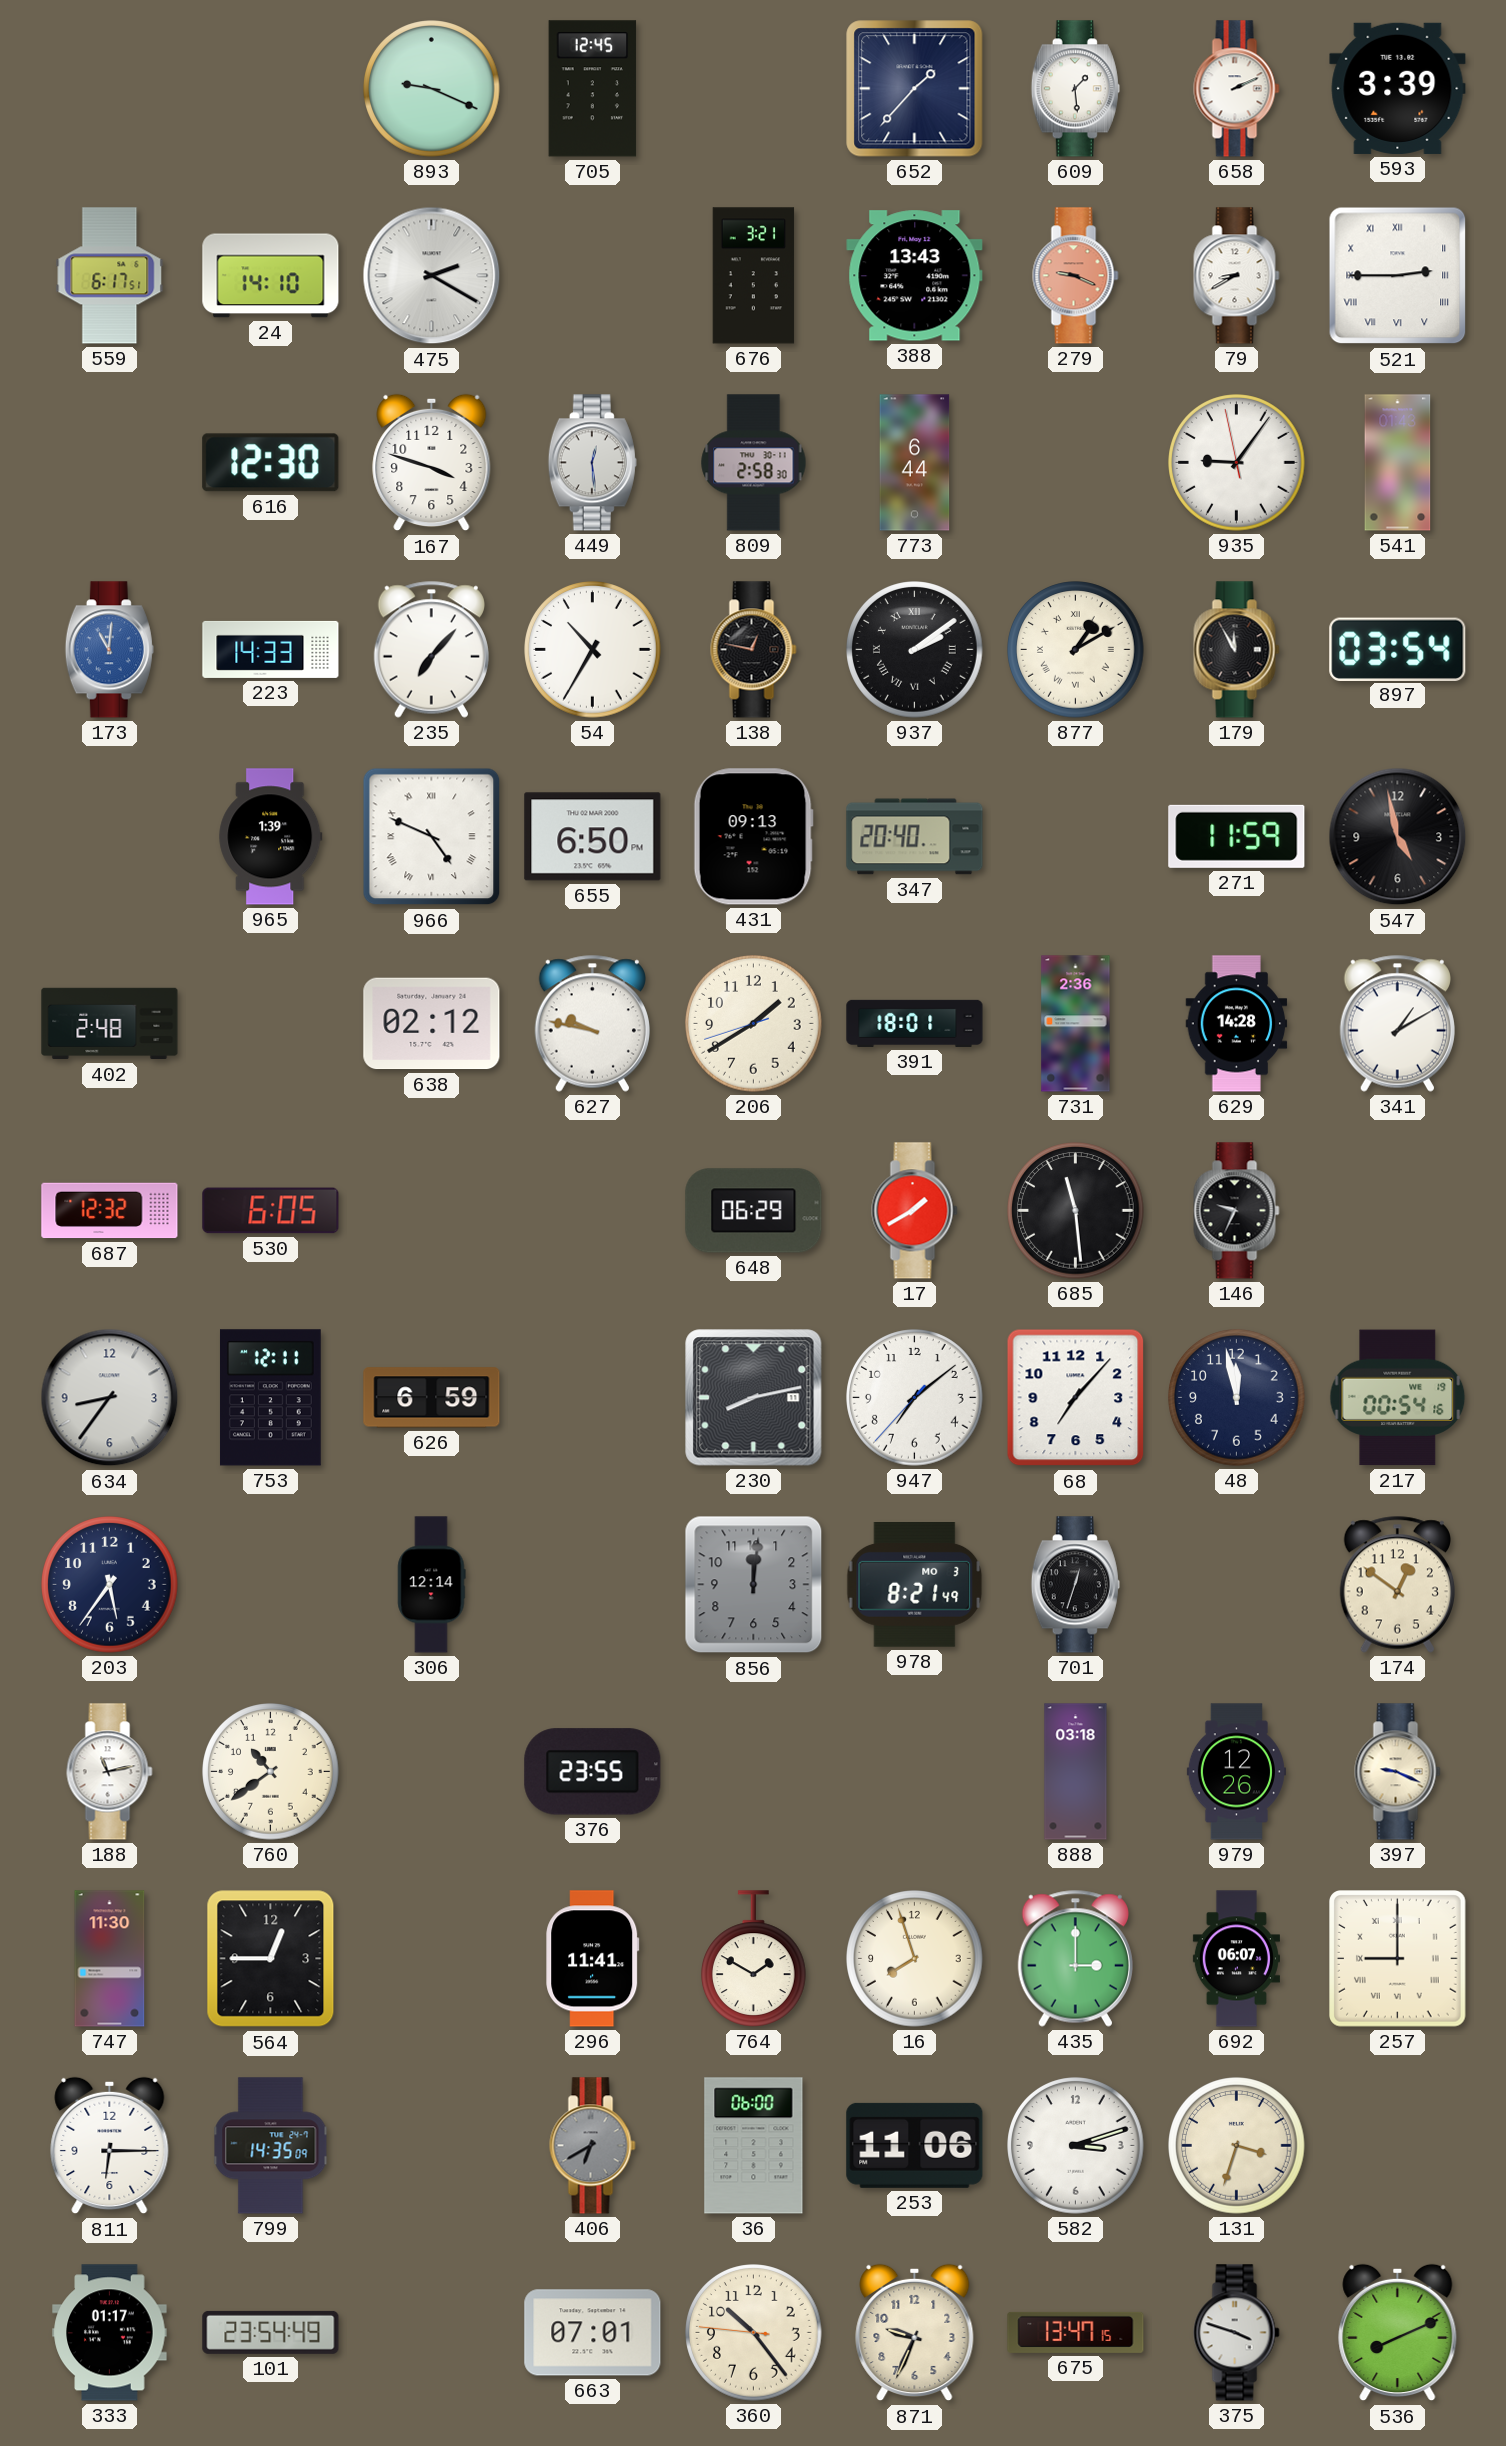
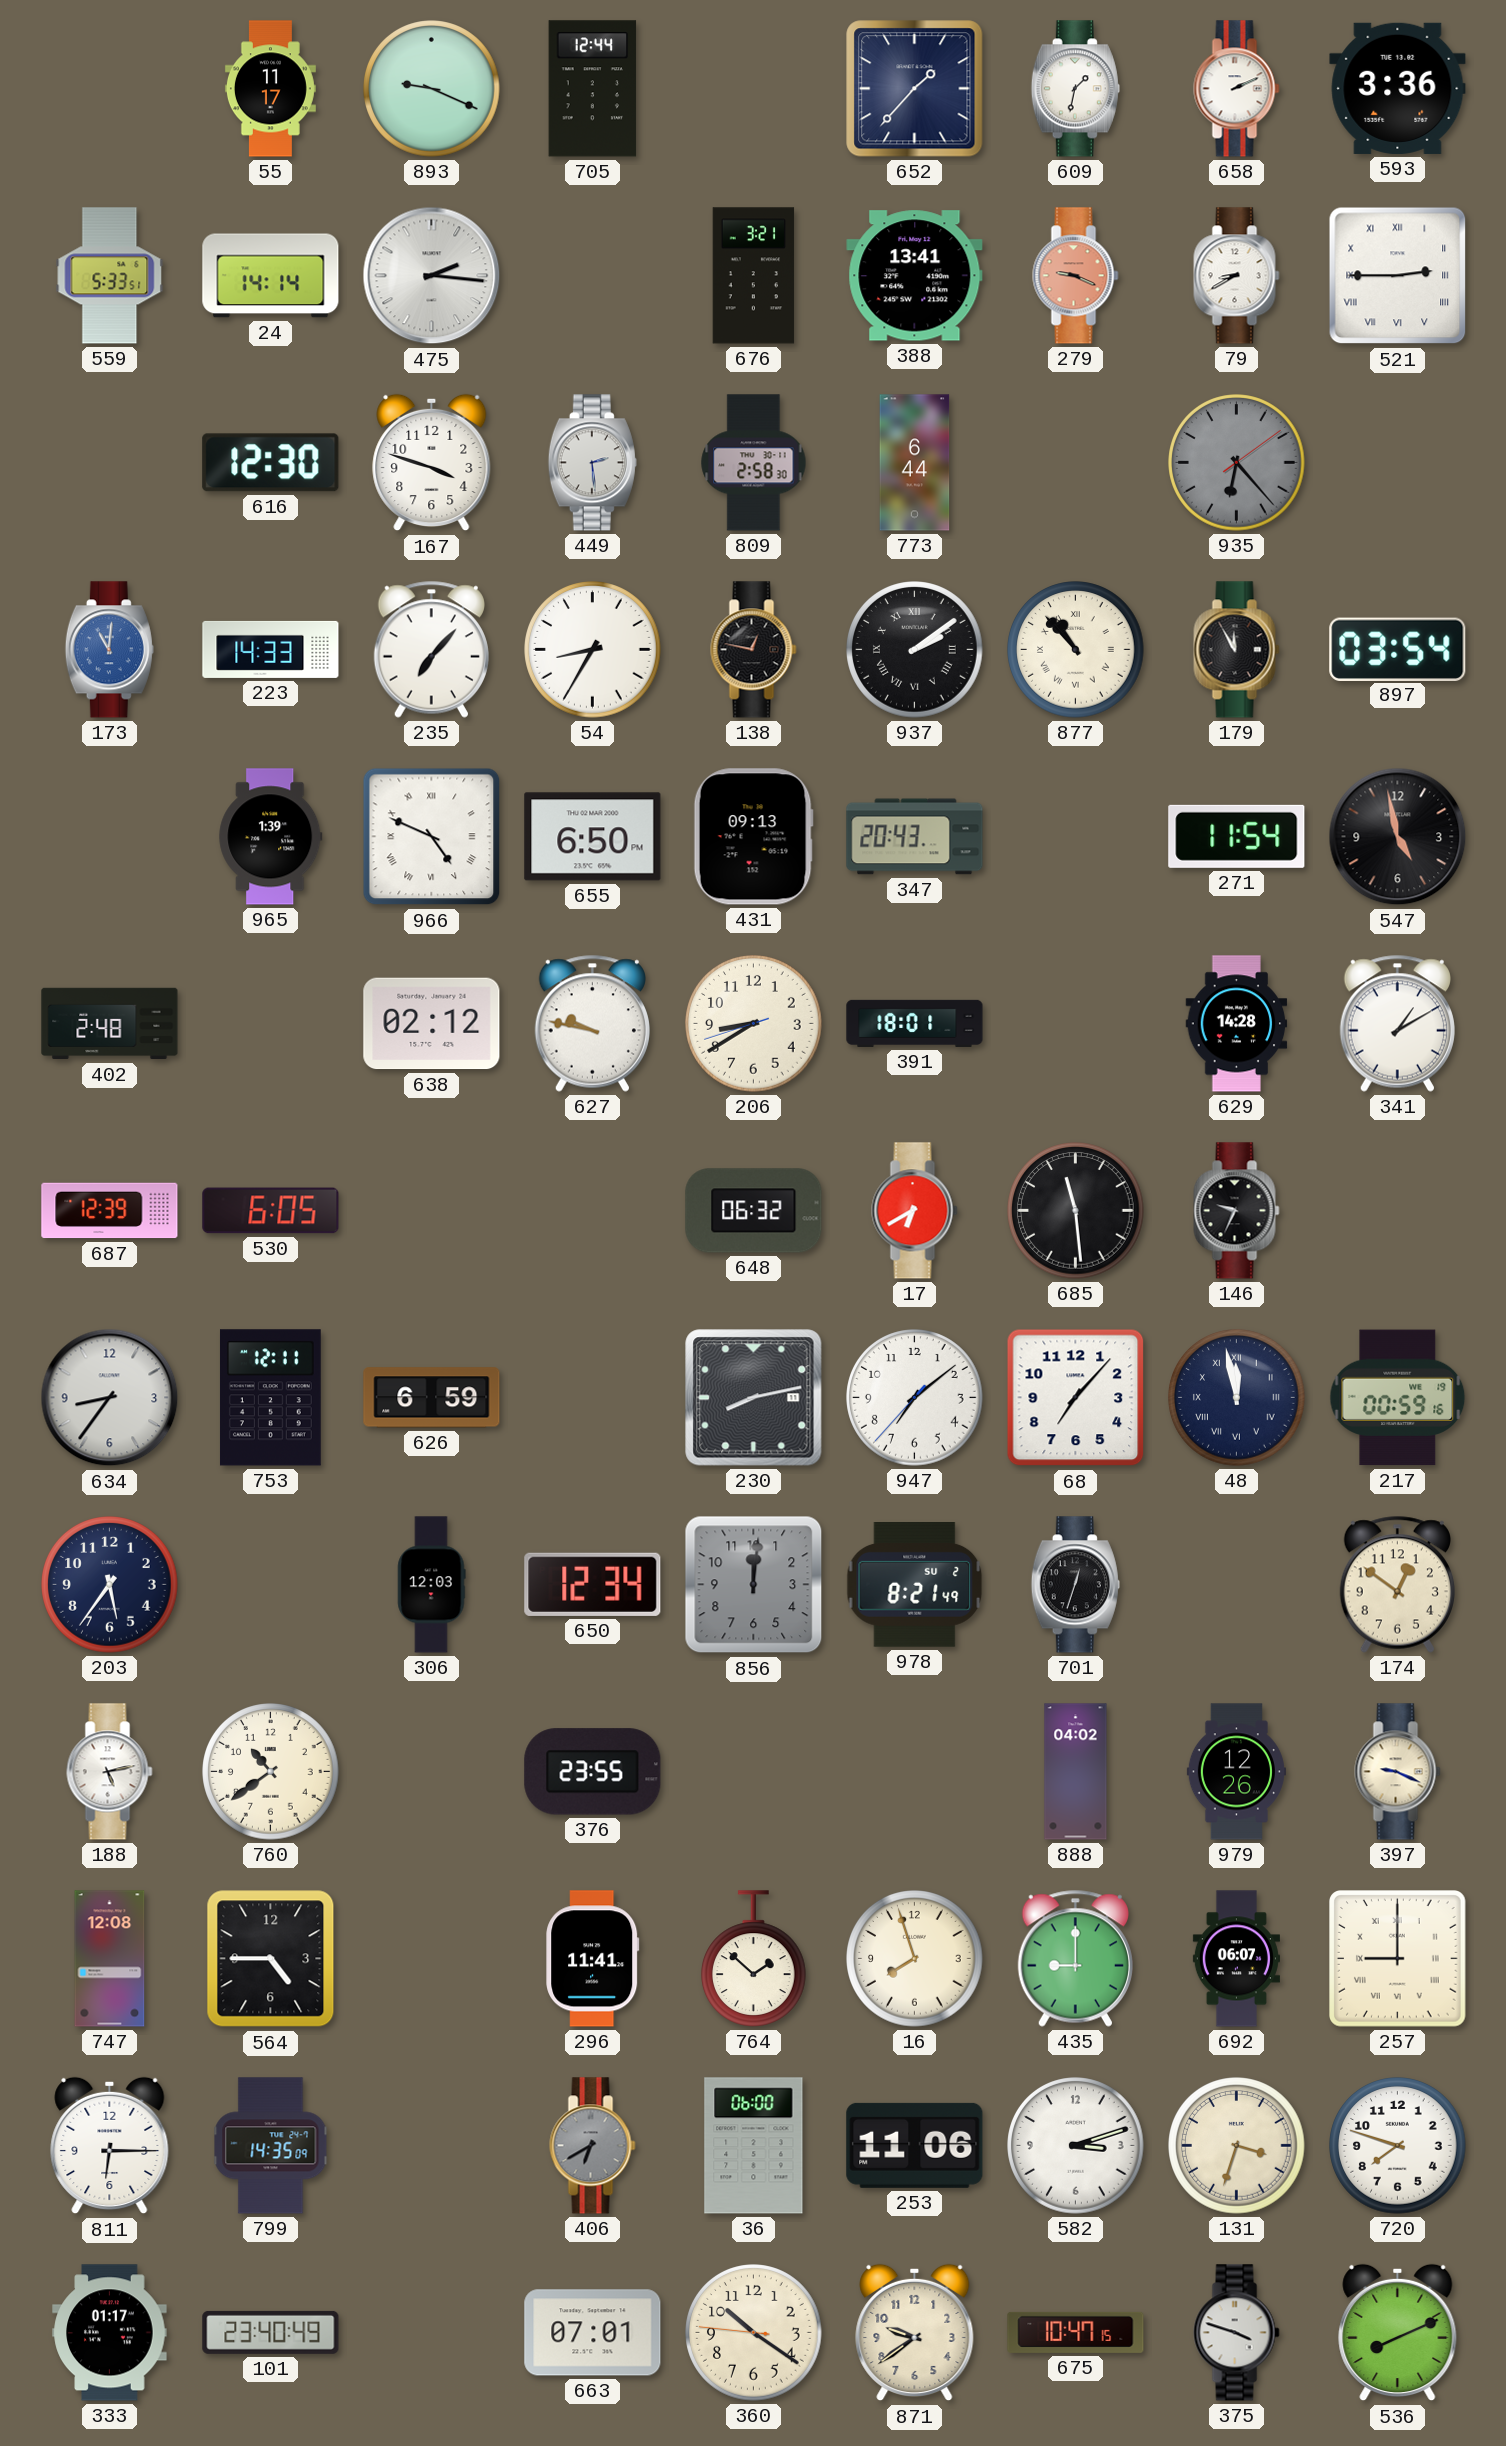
55: none -> 11:17 (270, 89)
705: 12:45 -> 12:44 (593, 89)
609: 1:29 -> 1:32 (1075, 89)
593: 3:39 -> 3:36 (1398, 88)
559: 6:17 -> 5:33 (110, 276)
24: 14:10 -> 14:14 (271, 276)
475: 2:20 -> 2:16 (432, 276)
388: 13:43 -> 13:41 (915, 276)
449: 12:29 -> 2:29 (592, 463)
935: 9:05 -> 6:23 (1237, 463)
935 dial: white -> grey (1237, 463)
541: 01:43 -> none (1398, 463)
54: 10:35 -> 8:35 (593, 650)
877: 1:10 -> 10:53 (1076, 650)
347: 20:40 -> 20:43 (915, 837)
271: 11:59 -> 11:54 (1237, 836)
206: 1:39 -> 8:39 (754, 1024)
731: 2:36 -> none (1076, 1024)
687: 12:32 -> 12:39 (110, 1211)
648: 06:29 -> 06:32 (754, 1211)
17: 1:40 -> 6:40 (915, 1211)
48 numerals: Arabic -> Roman (1237, 1398)
217: 00:54 -> 00:59 (1398, 1398)
306: 12:14 -> 12:03 (432, 1585)
650: none -> 12:34 (593, 1584)
978 date: MO 3 -> SU 2 (915, 1585)
188: 11:13 -> 5:13 (110, 1772)
888: 03:18 -> 04:02 (1076, 1772)
747: 11:30 -> 12:08 (110, 1959)
564: 12:45 -> 4:45 (271, 1959)
764: 1:50 -> 1:52 (754, 1959)
435: 3:00 -> 9:00 (1075, 1958)
720: none -> 7:48 (1398, 2146)
101: 23:54 -> 23:40 (271, 2332)
360: 10:23 -> 10:20 (754, 2333)
871: 9:34 -> 9:39 (915, 2333)
675: 13:47 -> 10:47 (1076, 2332)
